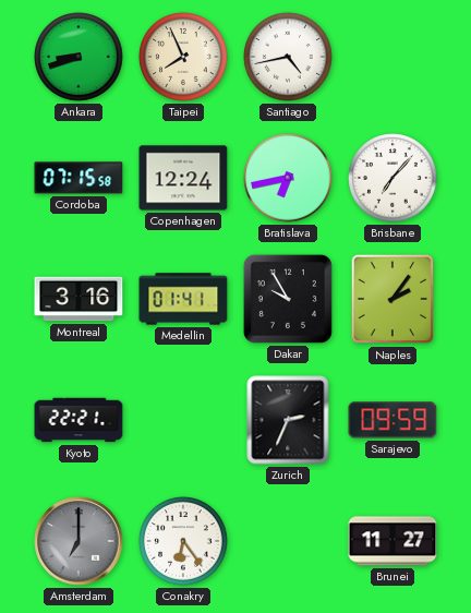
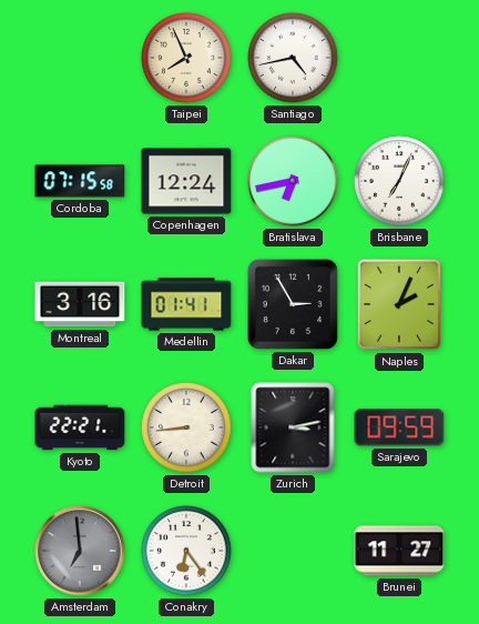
Ankara: 8:42 -> none (78, 57)
Brisbane: 7:07 -> 7:04 (399, 181)
Dakar: 9:55 -> 2:55 (293, 304)
Naples: 2:06 -> 2:04 (399, 304)
Detroit: none -> 8:44 (186, 427)
Zurich: 2:34 -> 3:13 (293, 427)
Amsterdam: 7:00 -> 6:59 (80, 551)
